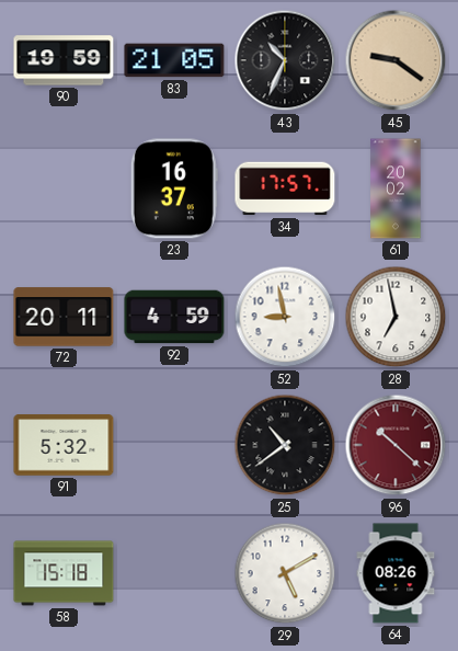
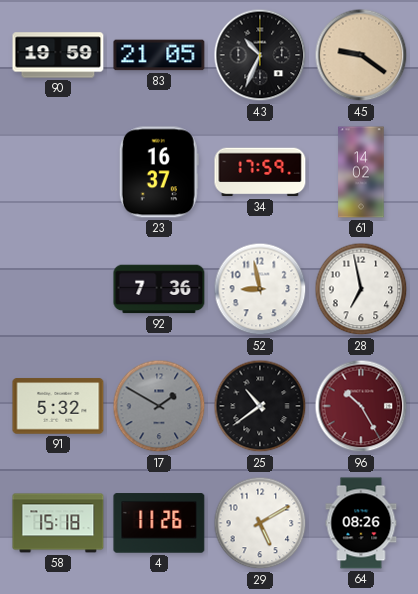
34: 17:57 -> 17:59 (260, 172)
61: 20:02 -> 14:02 (361, 172)
72: 20:11 -> none (64, 317)
92: 4:59 -> 7:36 (159, 289)
17: none -> 1:50 (159, 406)
96: 10:22 -> 10:25 (361, 406)
4: none -> 11:26 (159, 523)
